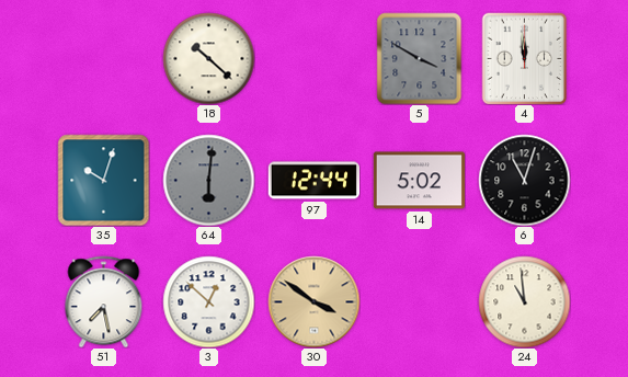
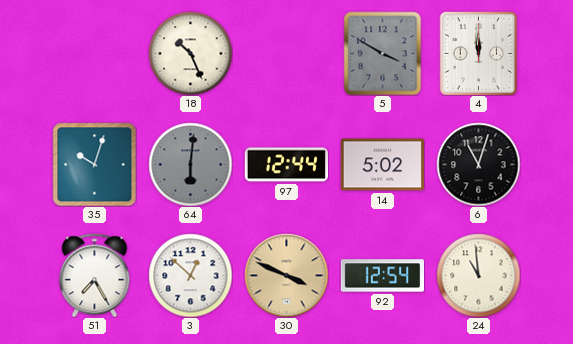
18: 10:22 -> 10:26 (190, 53)
51: 7:28 -> 7:25 (95, 275)
30: 3:51 -> 3:49 (286, 275)
92: none -> 12:54 (382, 276)
